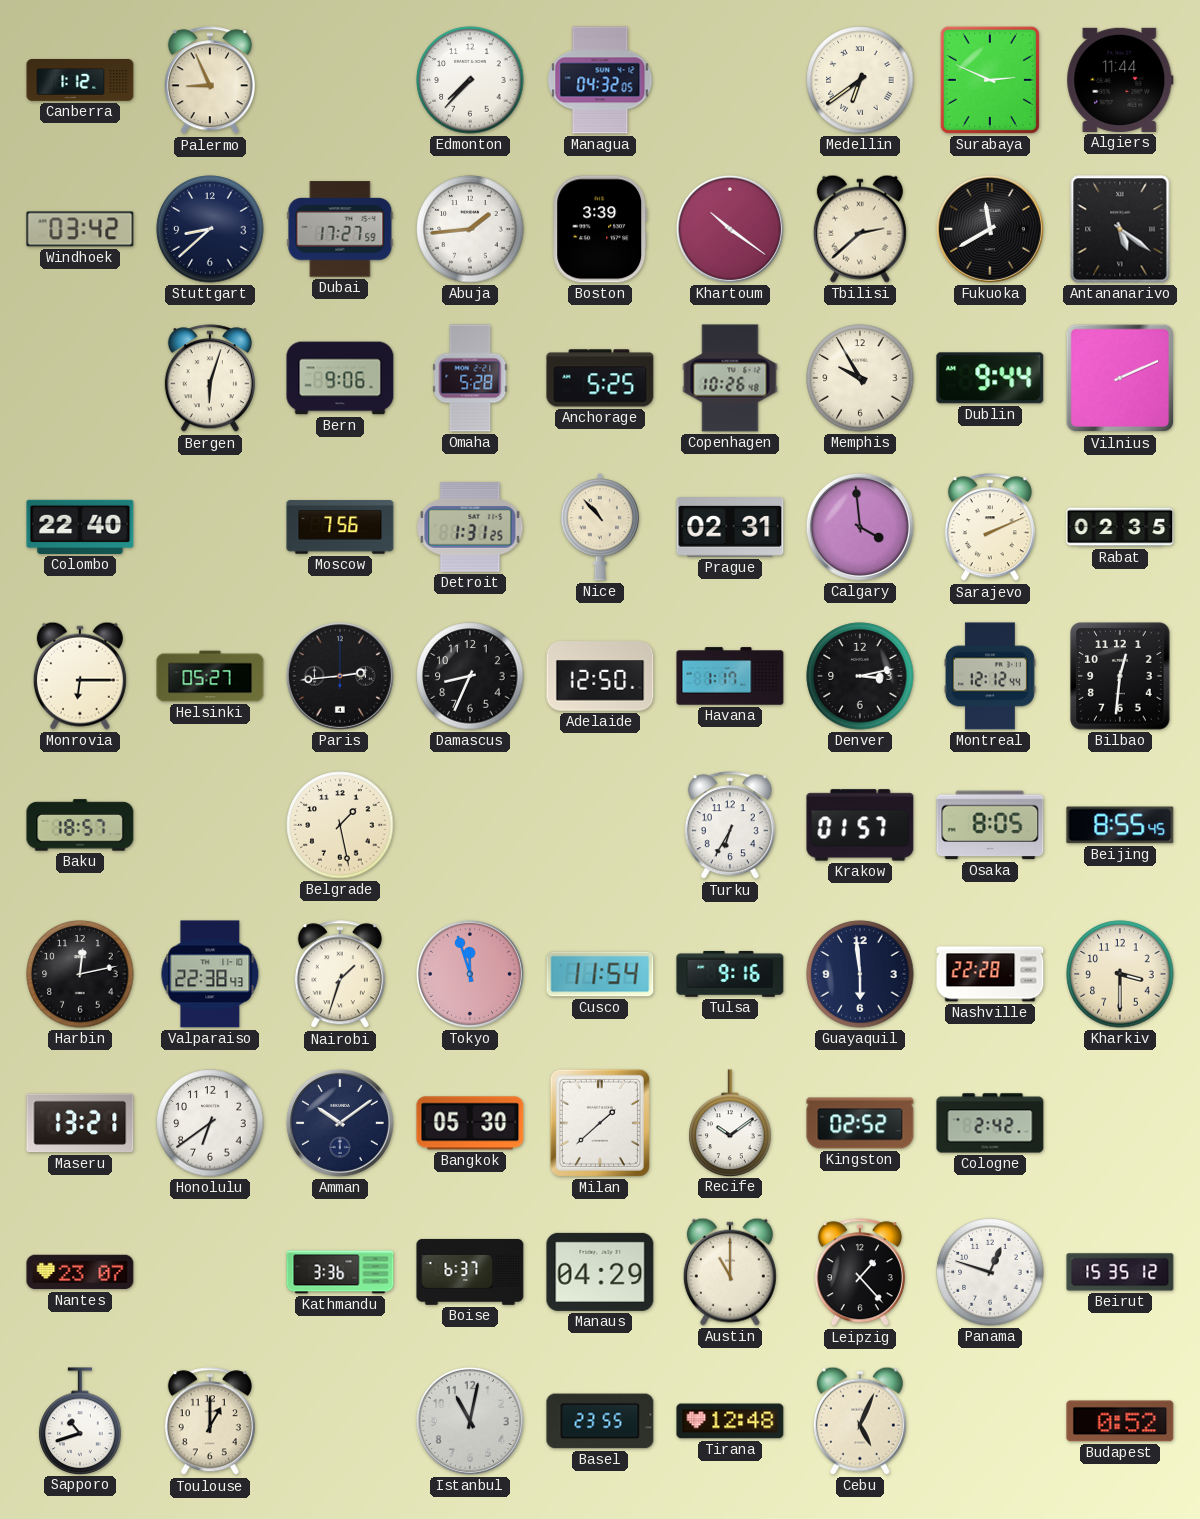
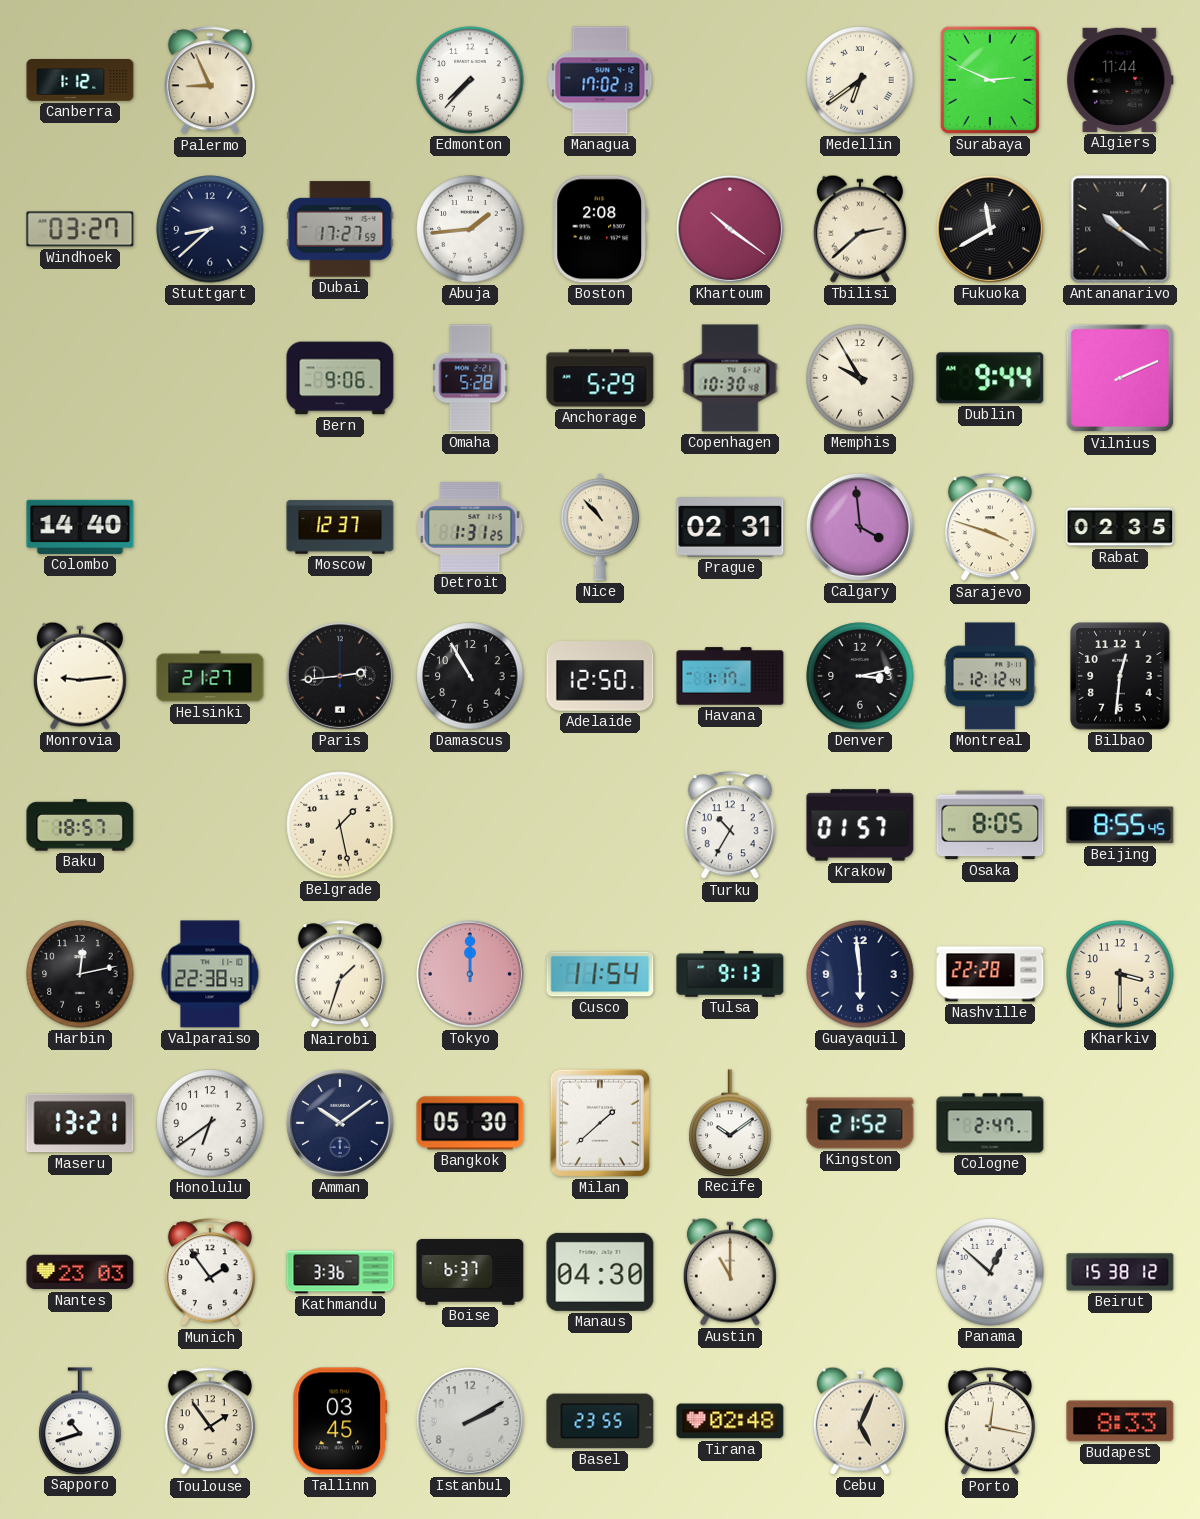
Managua: 04:32 -> 17:02 (600, 80)
Windhoek: 03:42 -> 03:27 (80, 229)
Boston: 3:39 -> 2:08 (600, 229)
Antananarivo: 5:21 -> 10:21 (1120, 229)
Bergen: 6:03 -> none (210, 379)
Anchorage: 5:25 -> 5:29 (600, 378)
Copenhagen: 10:26 -> 10:30 (730, 378)
Colombo: 22:40 -> 14:40 (80, 527)
Moscow: 7:56 -> 12:37 (340, 527)
Sarajevo: 2:11 -> 3:48 (990, 528)
Monrovia: 6:15 -> 9:14 (80, 676)
Helsinki: 05:27 -> 21:27 (210, 676)
Damascus: 8:34 -> 10:55 (470, 676)
Turku: 6:35 -> 10:35 (730, 826)
Tokyo: 11:57 -> 12:00 (470, 974)
Tulsa: 9:16 -> 9:13 (730, 974)
Kingston: 02:52 -> 21:52 (860, 1123)
Cologne: 2:42 -> 2:47 (990, 1123)
Nantes: 23:07 -> 23:03 (80, 1272)
Munich: none -> 1:54 (210, 1273)
Manaus: 04:29 -> 04:30 (600, 1272)
Leipzig: 1:23 -> none (860, 1273)
Panama: 12:48 -> 12:52 (990, 1272)
Beirut: 15:35 -> 15:38 (1120, 1272)
Toulouse: 1:00 -> 1:54 (210, 1422)
Tallinn: none -> 03:45 (340, 1421)
Istanbul: 11:02 -> 2:10 (470, 1421)
Tirana: 12:48 -> 02:48 (730, 1421)
Porto: none -> 12:17 (990, 1422)
Budapest: 0:52 -> 8:33 (1120, 1421)
